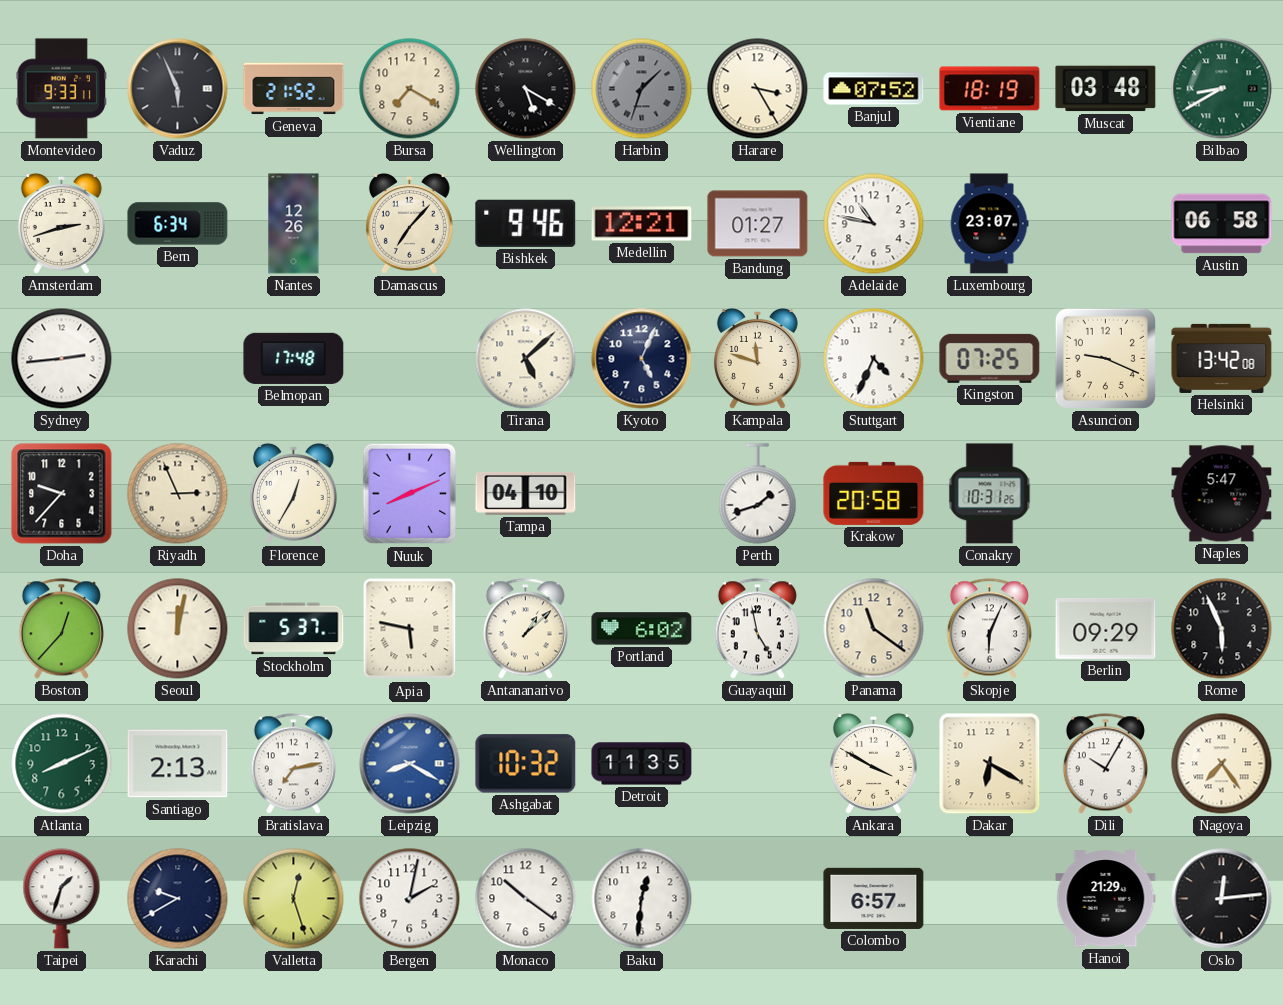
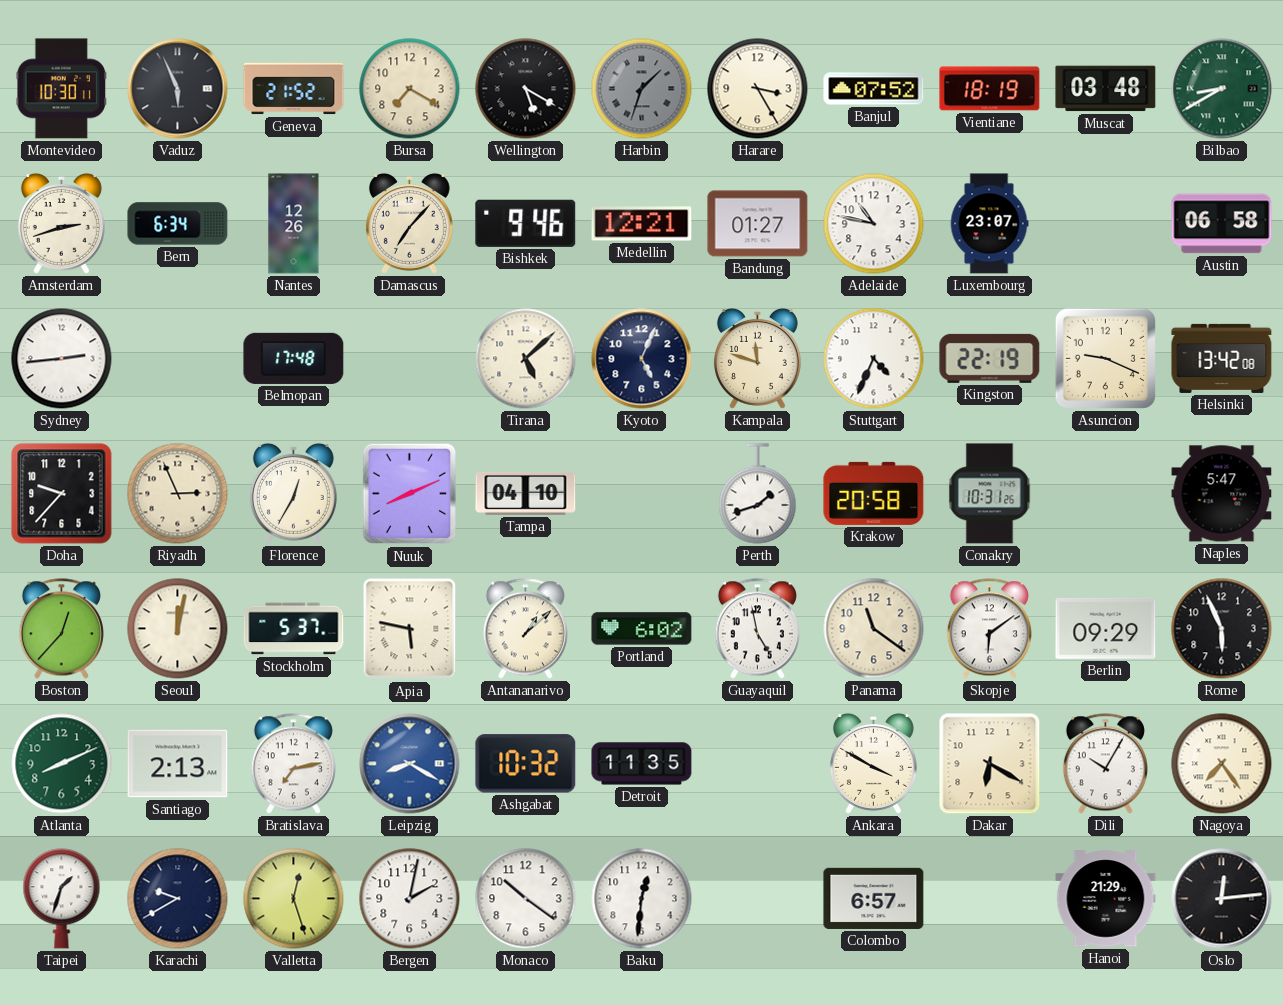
Montevideo: 9:33 -> 10:30 (62, 89)
Kingston: 07:25 -> 22:19 (990, 358)
Skopje: 6:04 -> 6:09 (989, 629)
